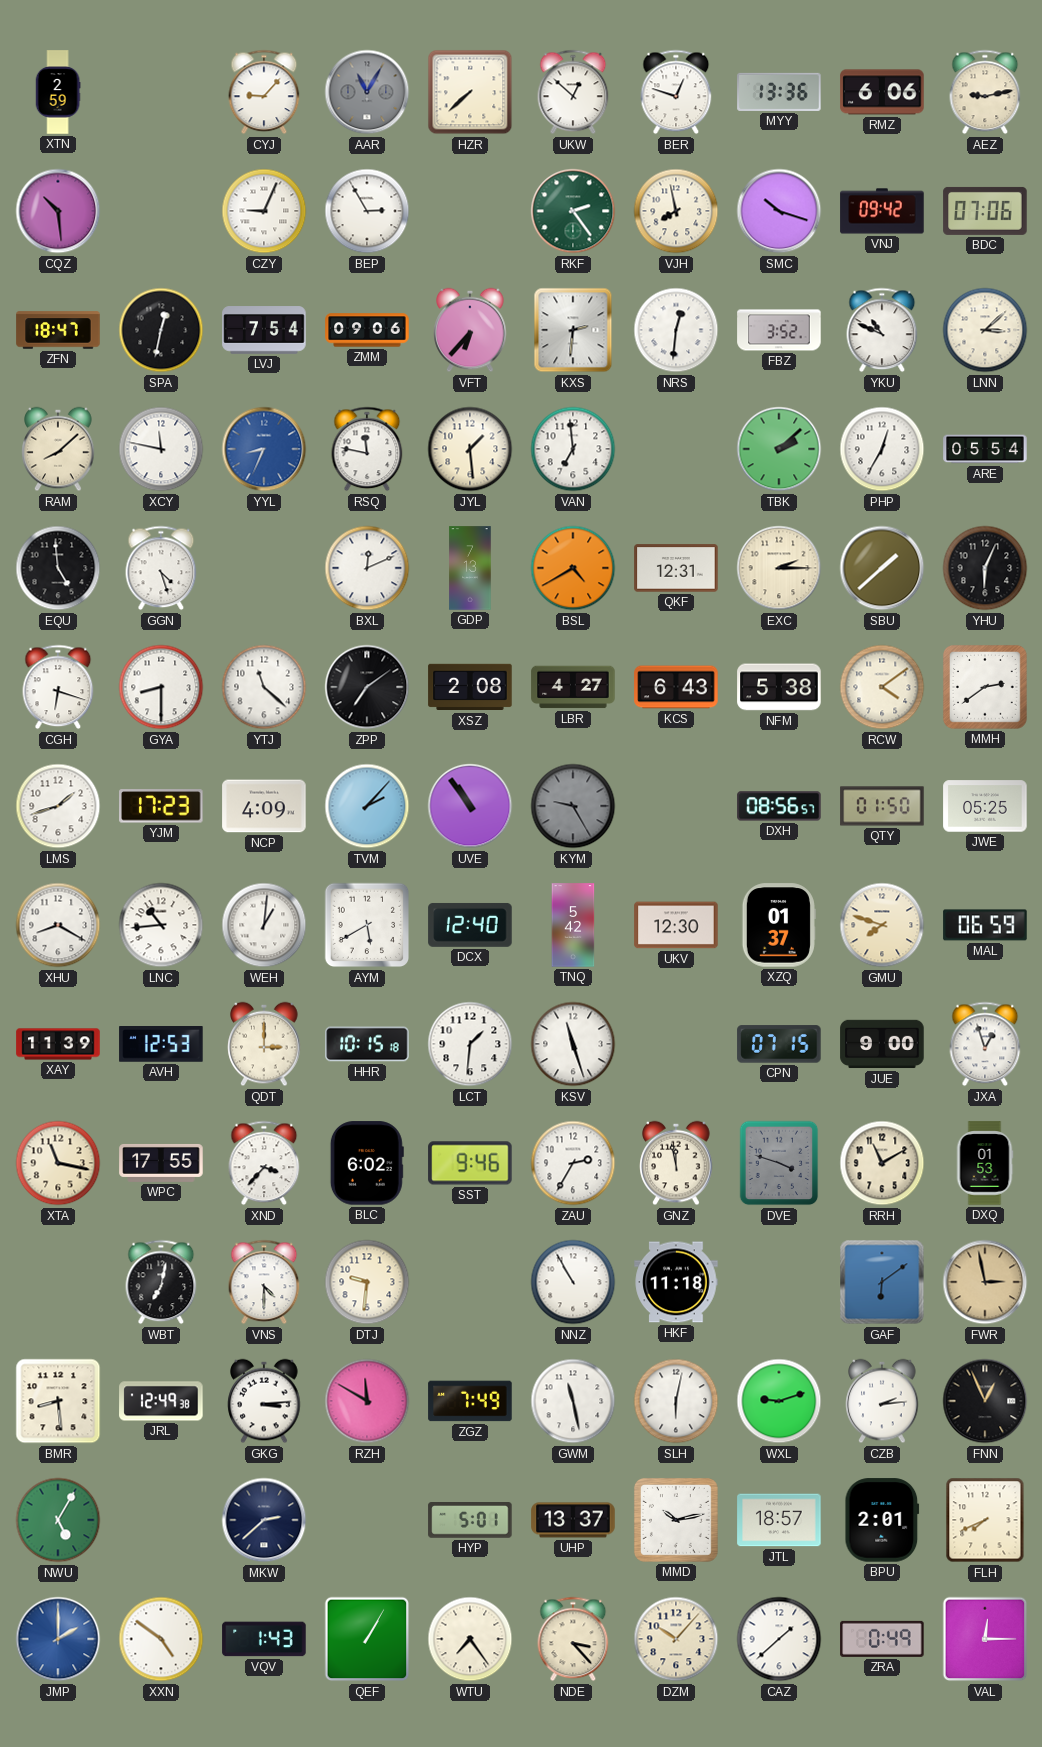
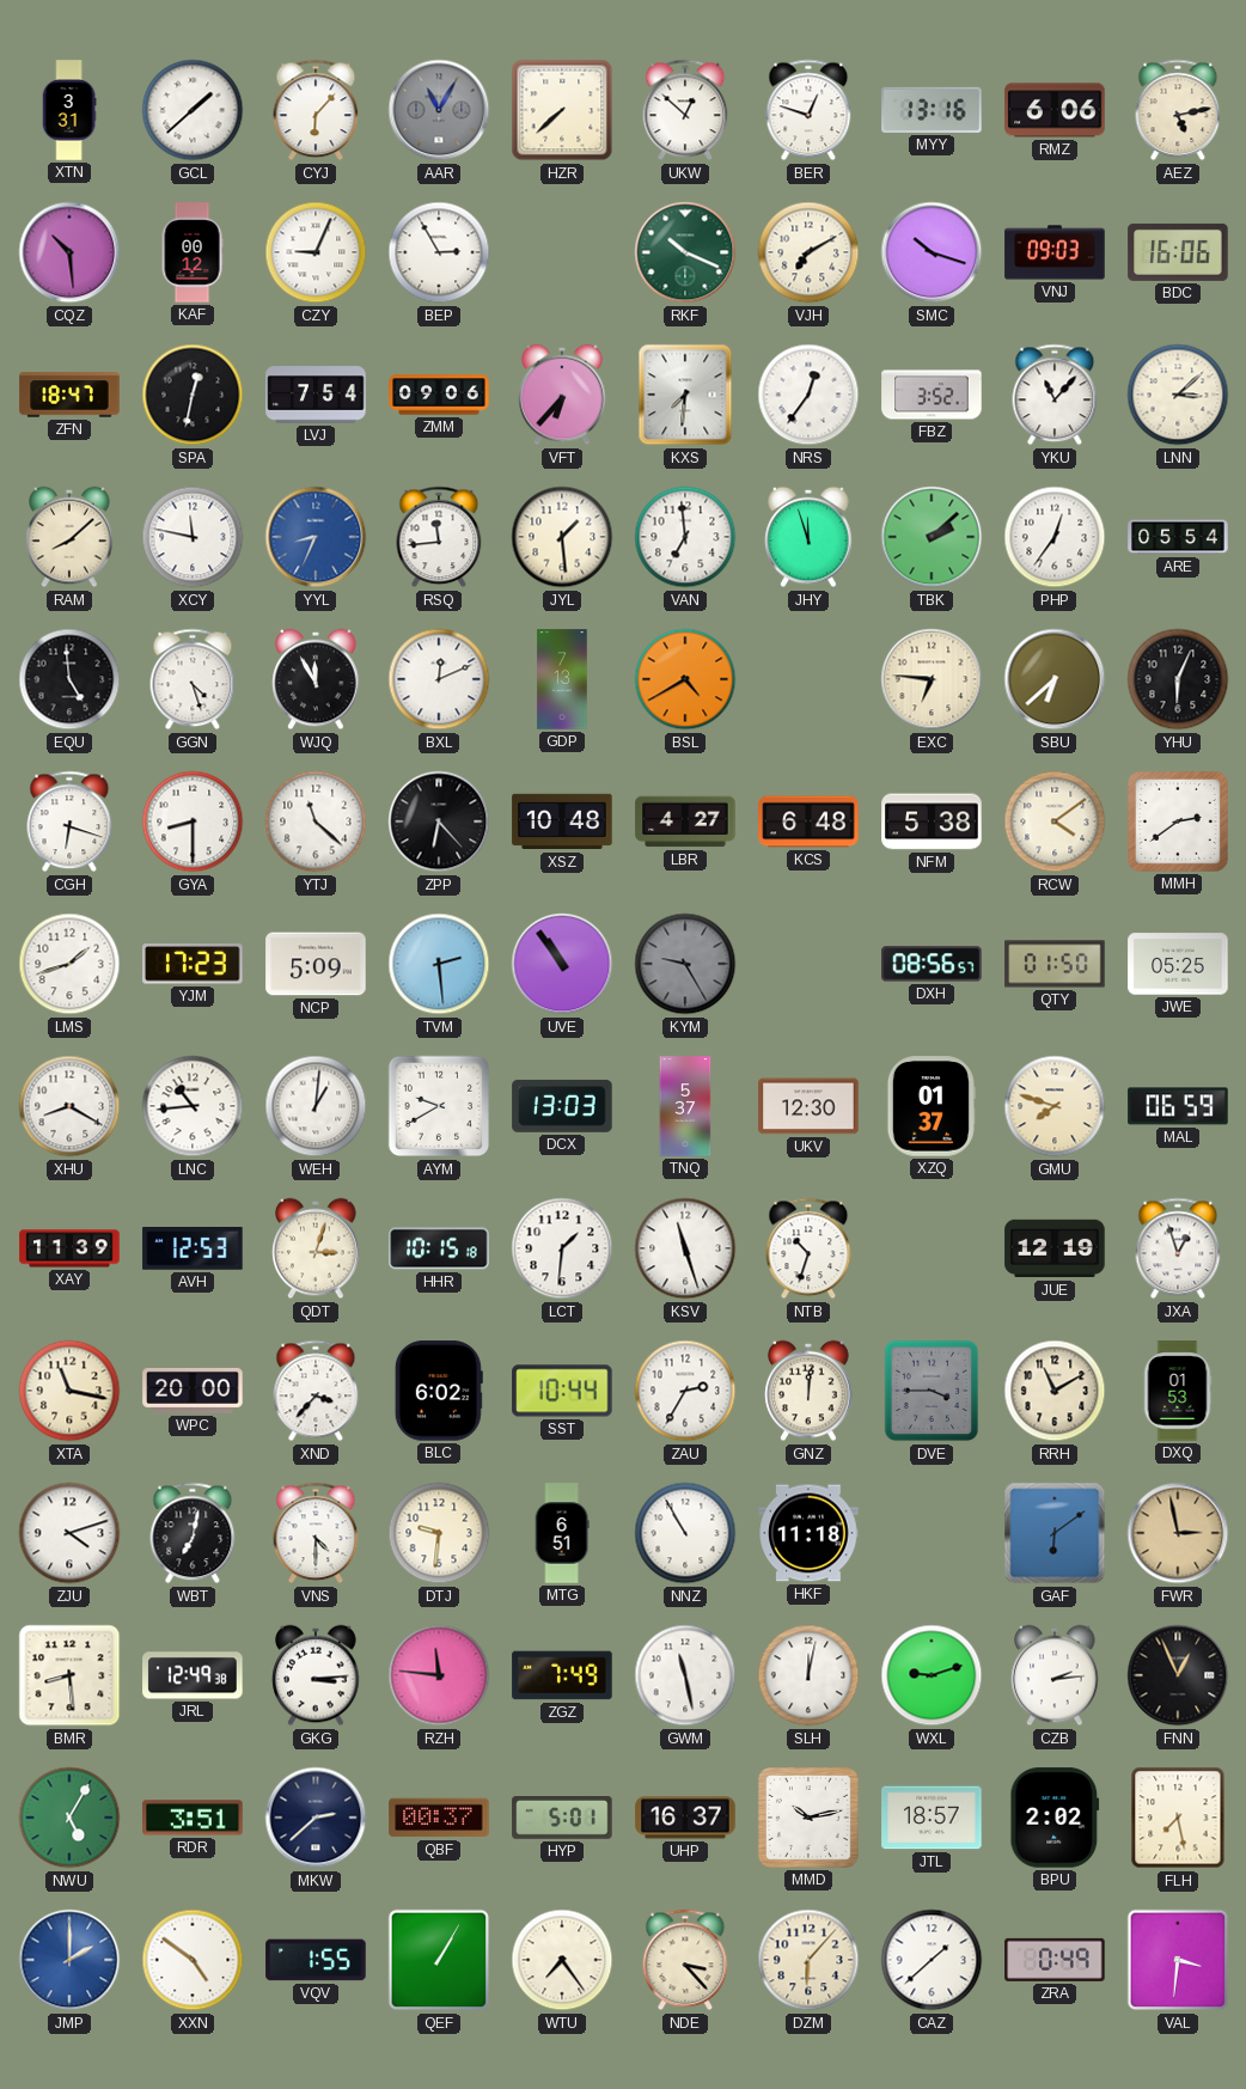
XTN: 2:59 -> 3:31 (69, 110)
GCL: none -> 1:38 (193, 110)
CYJ: 9:07 -> 6:07 (316, 110)
MYY: 13:36 -> 13:16 (932, 110)
AEZ: 9:13 -> 5:13 (1178, 110)
KAF: none -> 00:12 (193, 252)
RKF: 2:24 -> 10:19 (685, 252)
VJH: 7:58 -> 7:10 (808, 252)
VNJ: 09:42 -> 09:03 (1055, 252)
BDC: 07:06 -> 16:06 (1178, 252)
KXS: 2:31 -> 7:31 (685, 395)
NRS: 12:31 -> 12:36 (808, 395)
YKU: 10:49 -> 11:07 (1055, 395)
RSQ: 11:47 -> 11:44 (439, 537)
JHY: none -> 11:57 (808, 537)
PHP: 12:35 -> 12:36 (1055, 537)
WJQ: none -> 11:55 (316, 679)
QKF: 12:31 -> none (676, 568)
EXC: 2:15 -> 6:46 (932, 679)
SBU: 1:38 -> 6:38 (1055, 679)
ZPP: 7:09 -> 6:23 (439, 821)
XSZ: 2:08 -> 10:48 (562, 821)
KCS: 6:43 -> 6:48 (808, 821)
NCP: 4:09 -> 5:09 (316, 964)
TVM: 2:07 -> 2:29 (439, 964)
AYM: 5:40 -> 9:40 (439, 1106)
DCX: 12:40 -> 13:03 (562, 1106)
TNQ: 5:42 -> 5:37 (685, 1106)
QDT: 3:00 -> 3:03 (316, 1248)
NTB: none -> 10:33 (808, 1248)
CPN: 07:15 -> none (779, 1044)
JUE: 9:00 -> 12:19 (1055, 1248)
WPC: 17:55 -> 20:00 (193, 1391)
SST: 9:46 -> 10:44 (562, 1391)
GNZ: 11:58 -> 12:01 (808, 1391)
DVE: 3:48 -> 3:45 (932, 1391)
ZJU: none -> 4:12 (69, 1533)
MTG: none -> 6:51 (562, 1533)
RZH: 11:50 -> 11:46 (439, 1675)
SLH: 6:02 -> 12:02 (808, 1675)
RDR: none -> 3:51 (193, 1818)
QBF: none -> 00:37 (439, 1818)
UHP: 13:37 -> 16:37 (685, 1818)
BPU: 2:01 -> 2:02 (1055, 1818)
FLH: 7:41 -> 7:28 (1178, 1818)
VQV: 1:43 -> 1:55 (316, 1960)
DZM: 10:07 -> 6:07 (808, 1960)
VAL: 12:15 -> 3:31 (1178, 1960)
